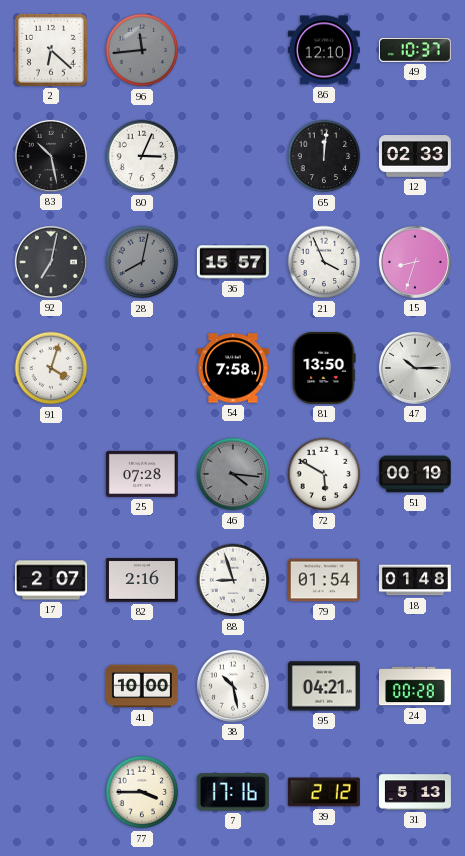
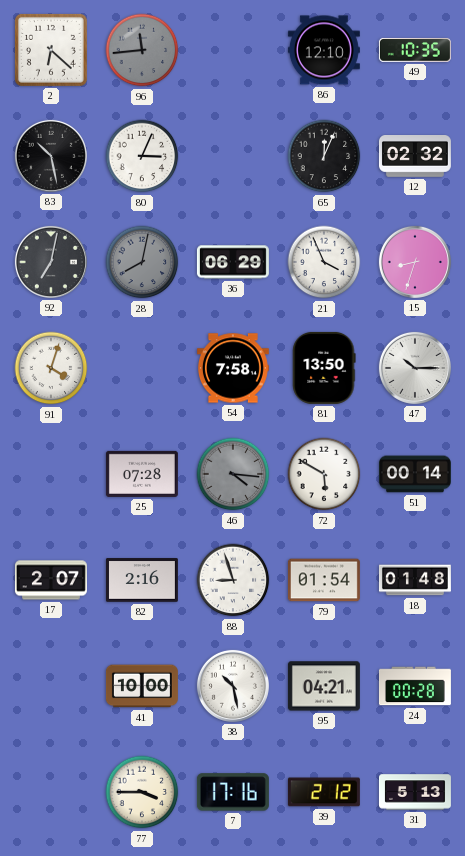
49: 10:37 -> 10:35 (415, 50)
65: 12:01 -> 12:04 (324, 156)
12: 02:33 -> 02:32 (415, 157)
36: 15:57 -> 06:29 (233, 262)
51: 00:19 -> 00:14 (415, 474)
